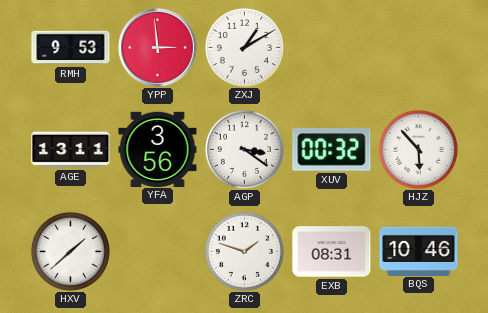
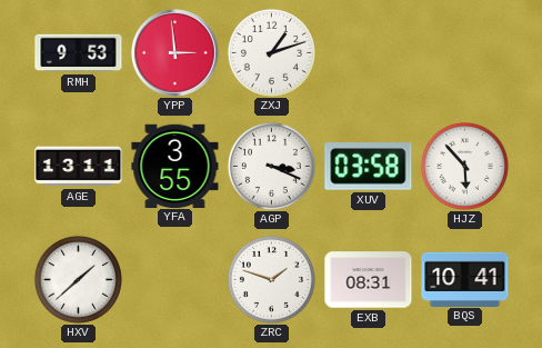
ZXJ: 1:10 -> 1:12 (271, 52)
YFA: 3:56 -> 3:55 (175, 166)
AGP: 3:21 -> 3:19 (271, 166)
XUV: 00:32 -> 03:58 (369, 167)
BQS: 10:46 -> 10:41 (465, 279)
